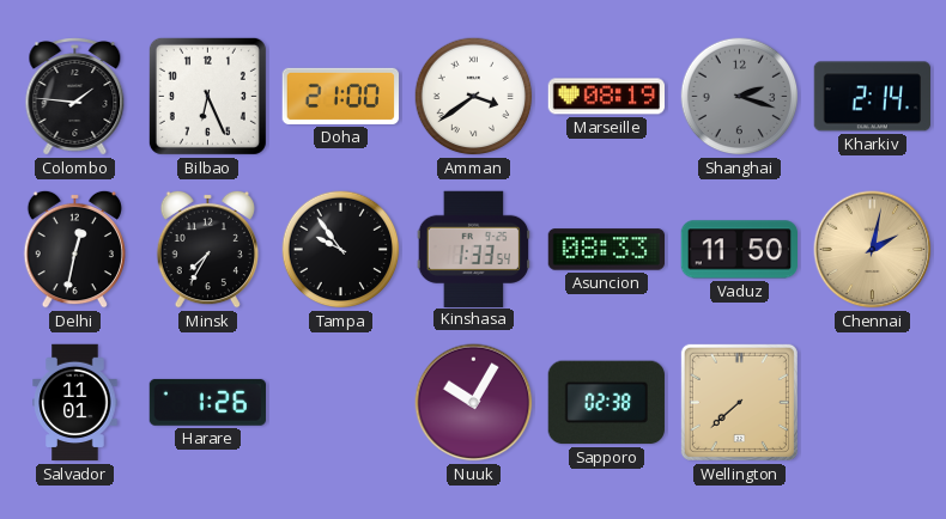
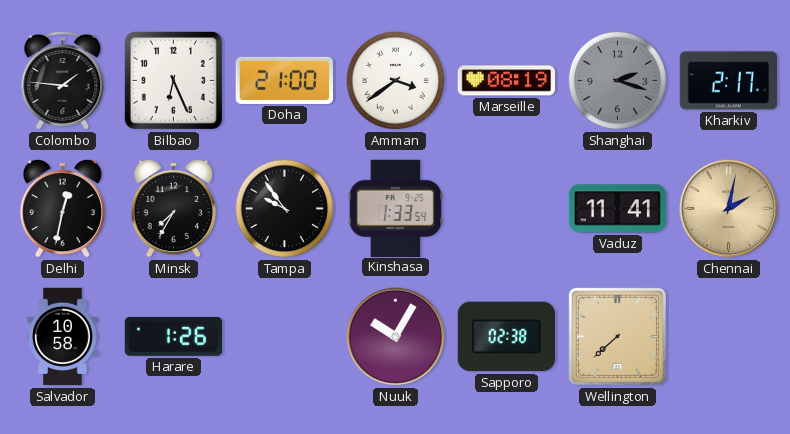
Kharkiv: 2:14 -> 2:17 (728, 81)
Asuncion: 08:33 -> none (607, 250)
Vaduz: 11:50 -> 11:41 (617, 209)
Salvador: 11:01 -> 10:58 (63, 337)
